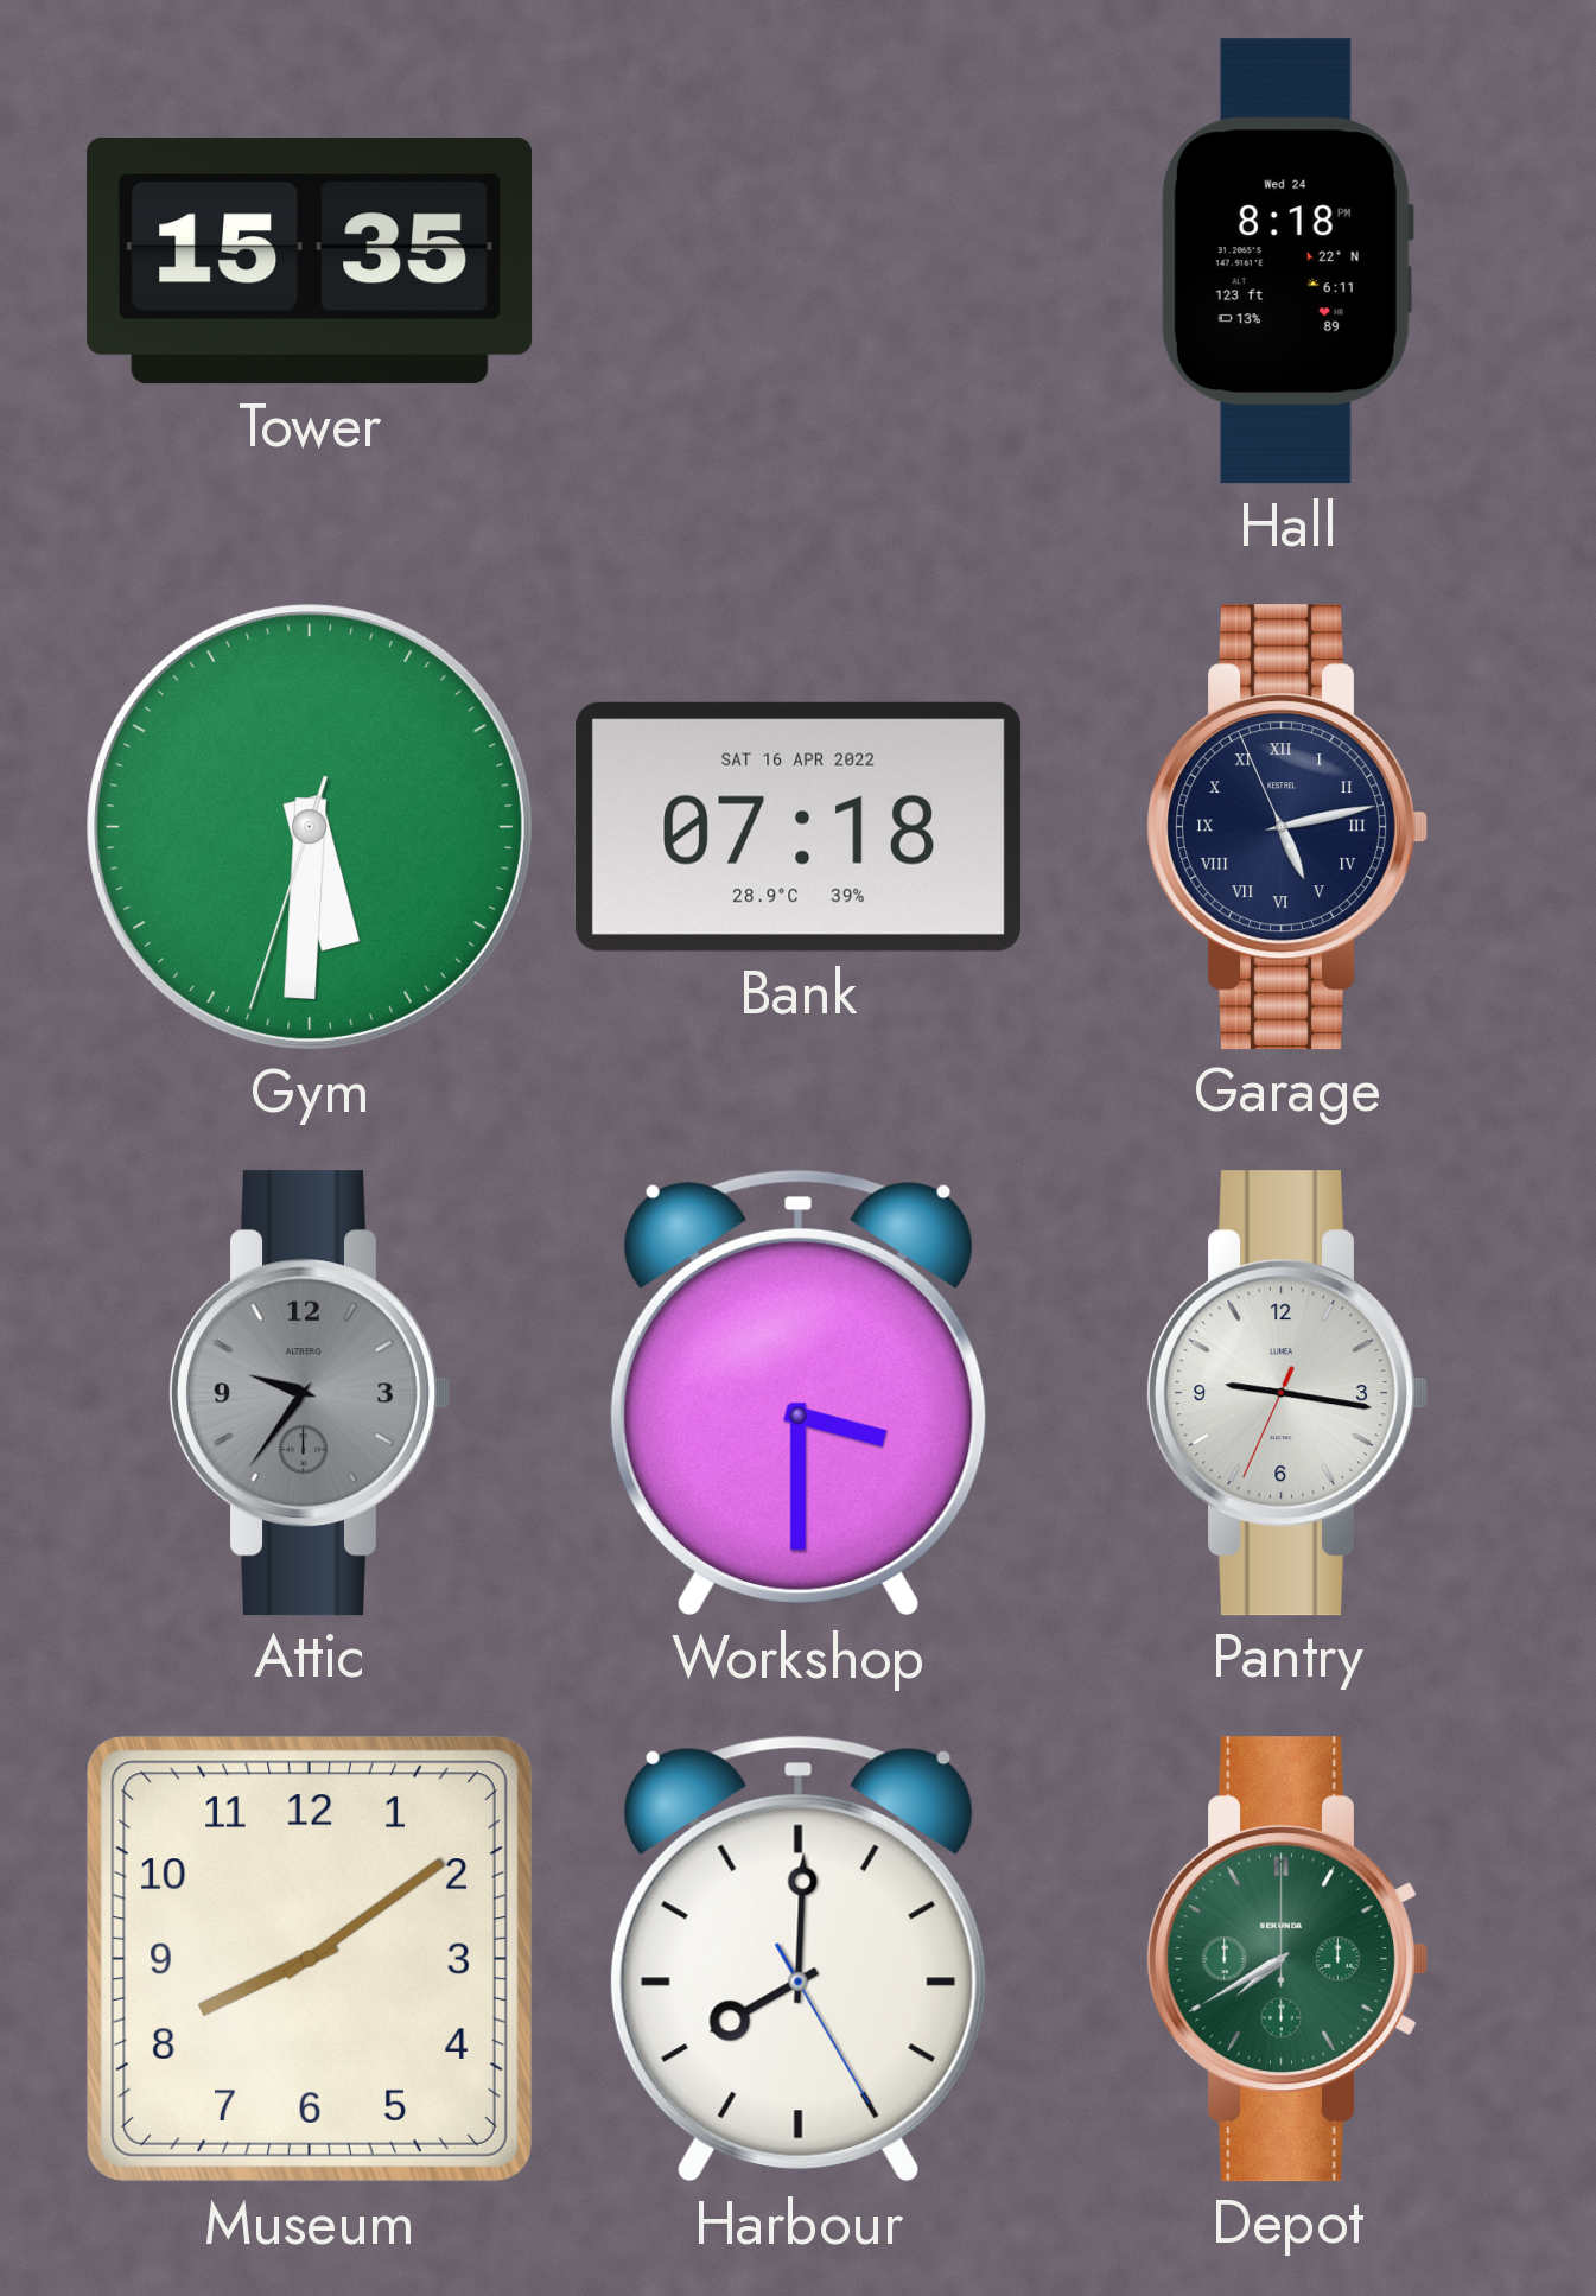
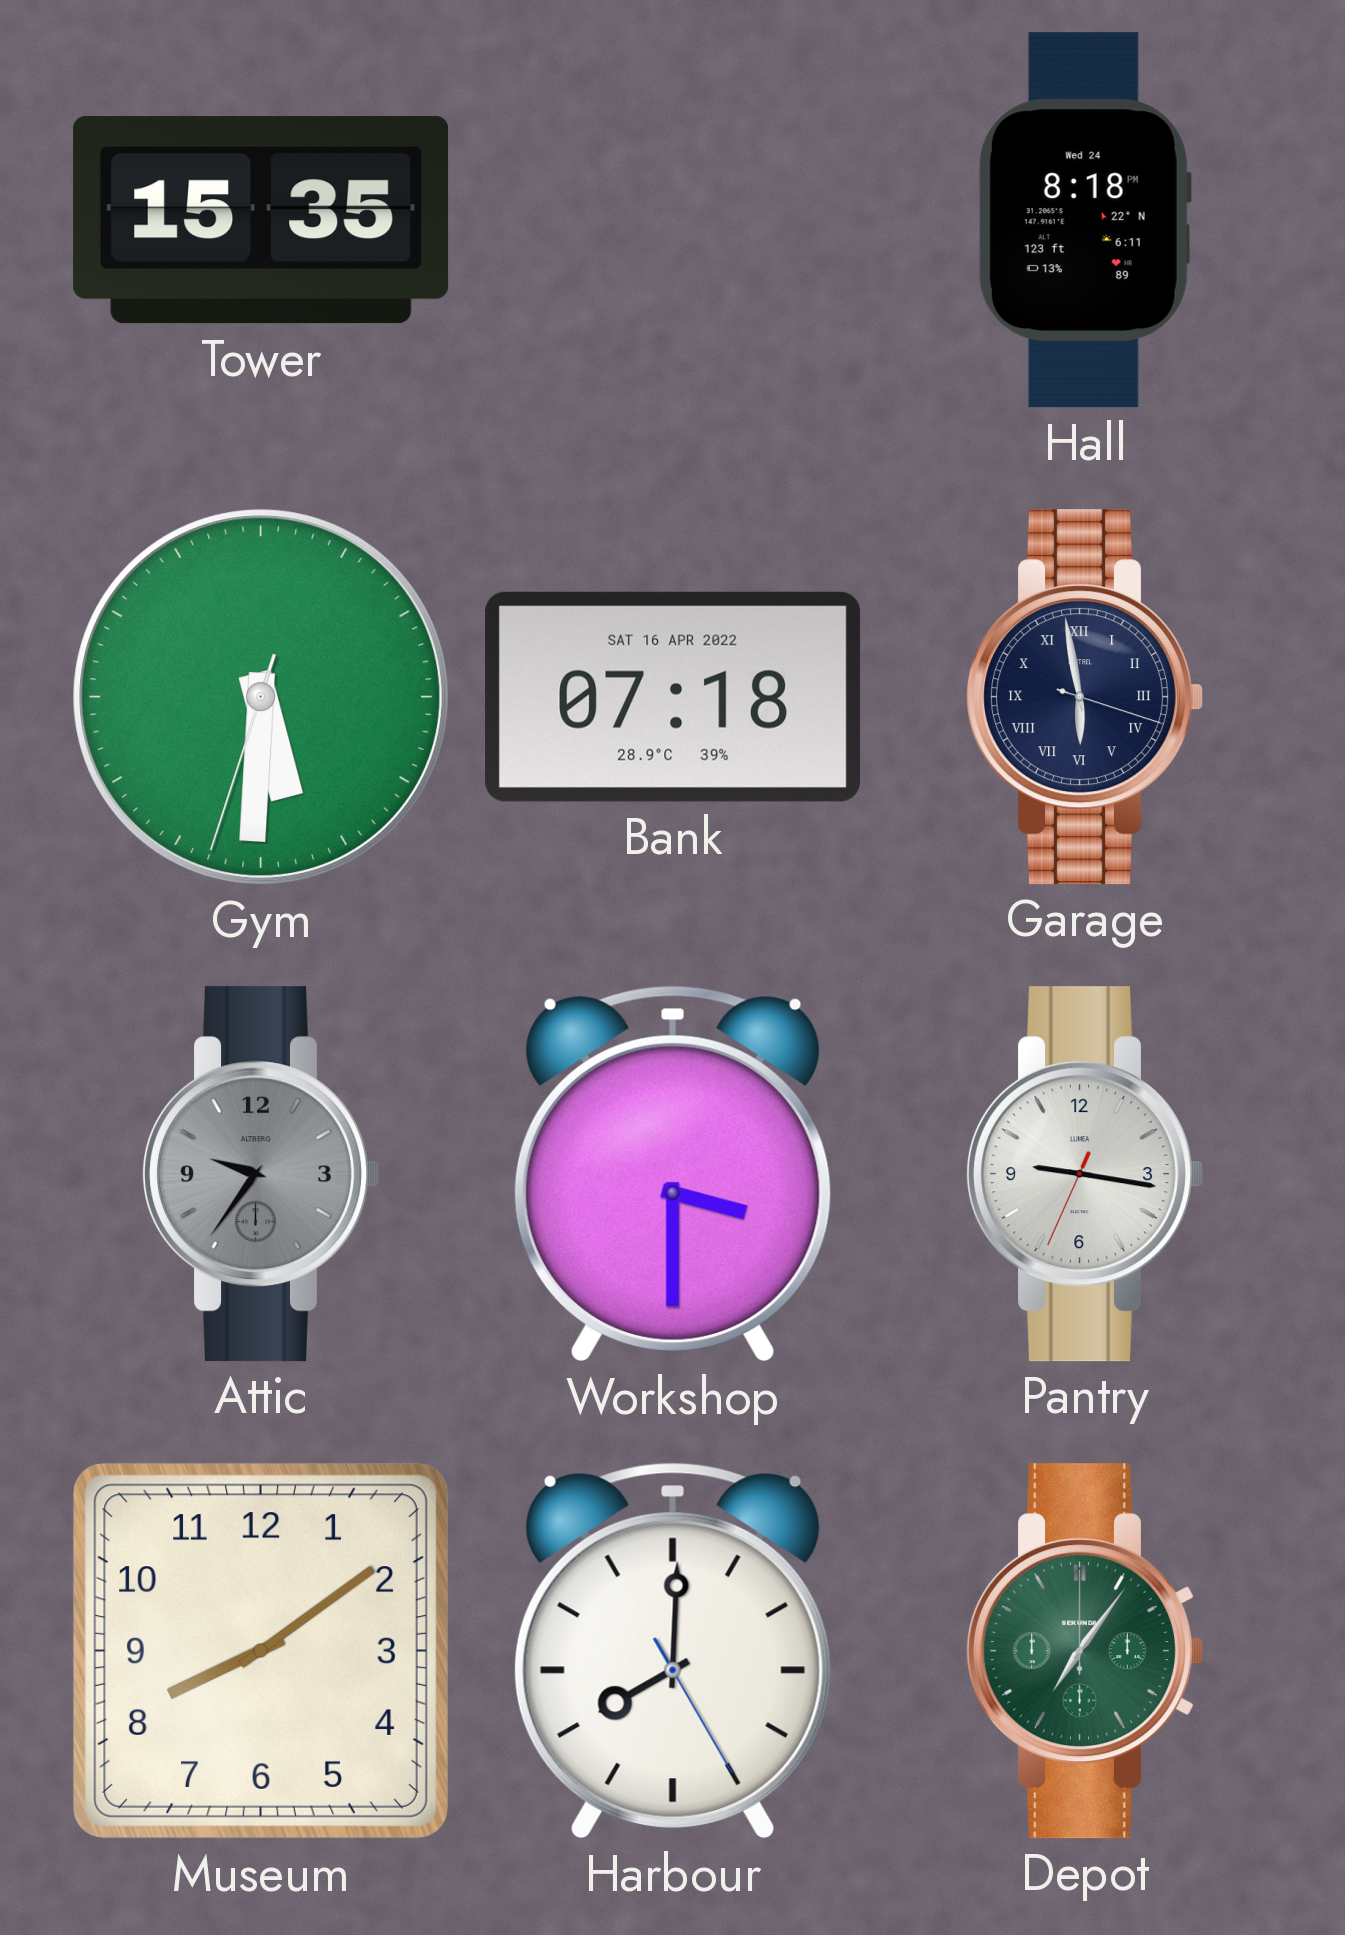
Garage: 5:12 -> 5:58 (1084, 697)
Depot: 7:40 -> 7:06 (1084, 1651)
